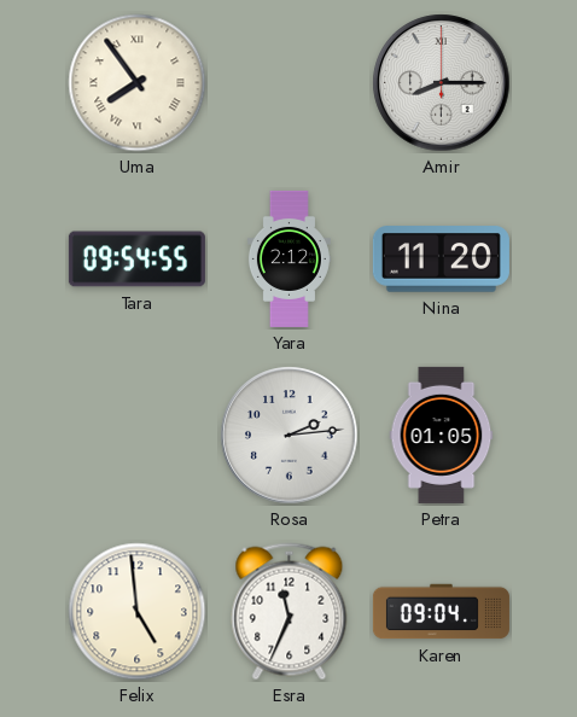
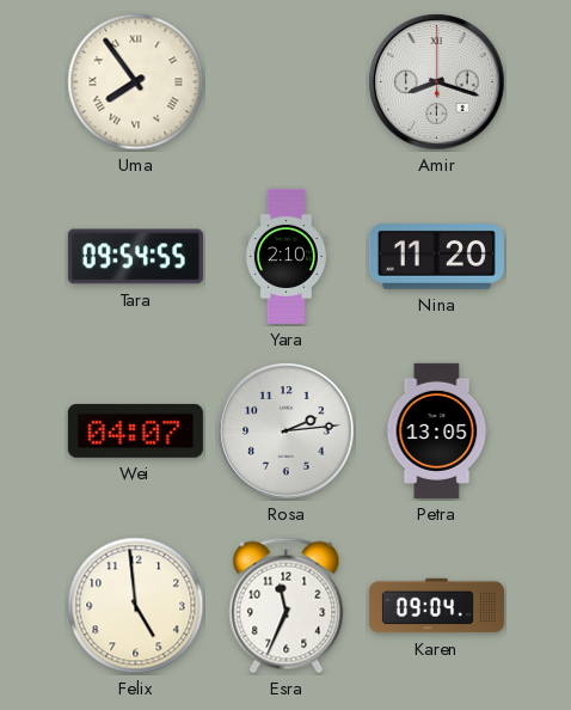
Amir: 8:15 -> 8:18 (437, 82)
Yara: 2:12 -> 2:10 (285, 256)
Wei: none -> 04:07 (135, 430)
Petra: 01:05 -> 13:05 (437, 430)
